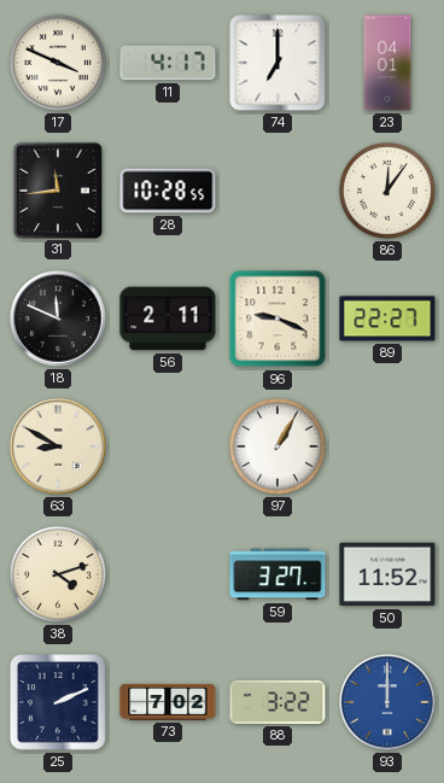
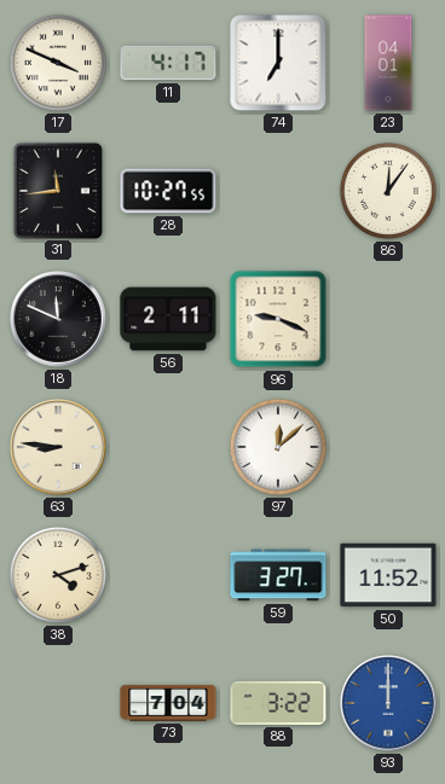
28: 10:28 -> 10:27 (168, 191)
89: 22:27 -> none (387, 319)
63: 8:50 -> 8:46 (58, 447)
97: 1:05 -> 12:08 (278, 447)
25: 2:11 -> none (58, 702)
73: 7:02 -> 7:04 (168, 703)
